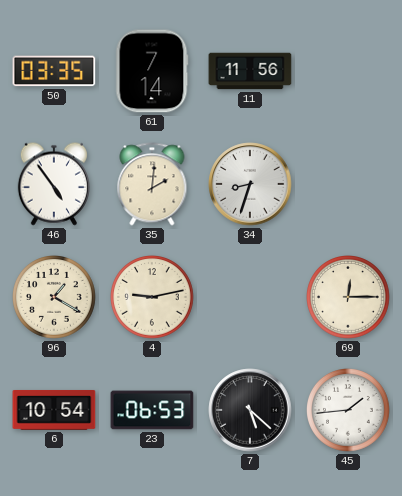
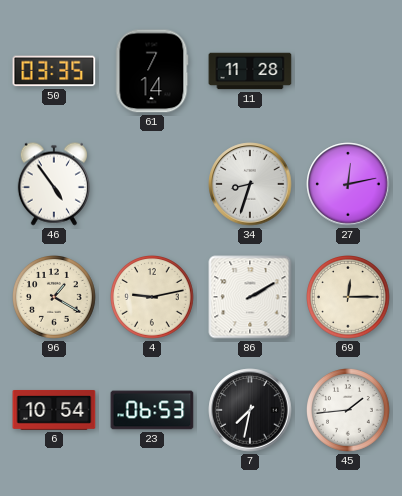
11: 11:56 -> 11:28 (250, 71)
35: 2:01 -> none (152, 184)
27: none -> 12:13 (348, 184)
86: none -> 2:10 (250, 297)
7: 5:22 -> 7:32 (250, 410)
